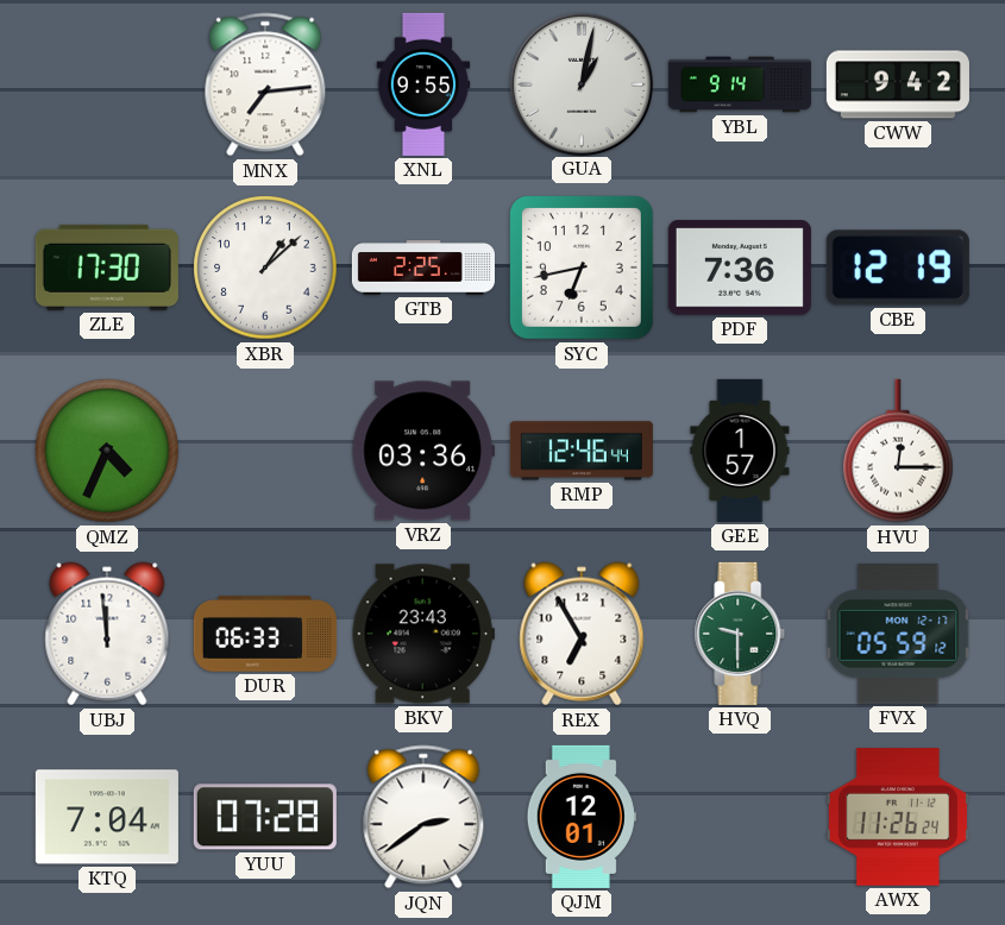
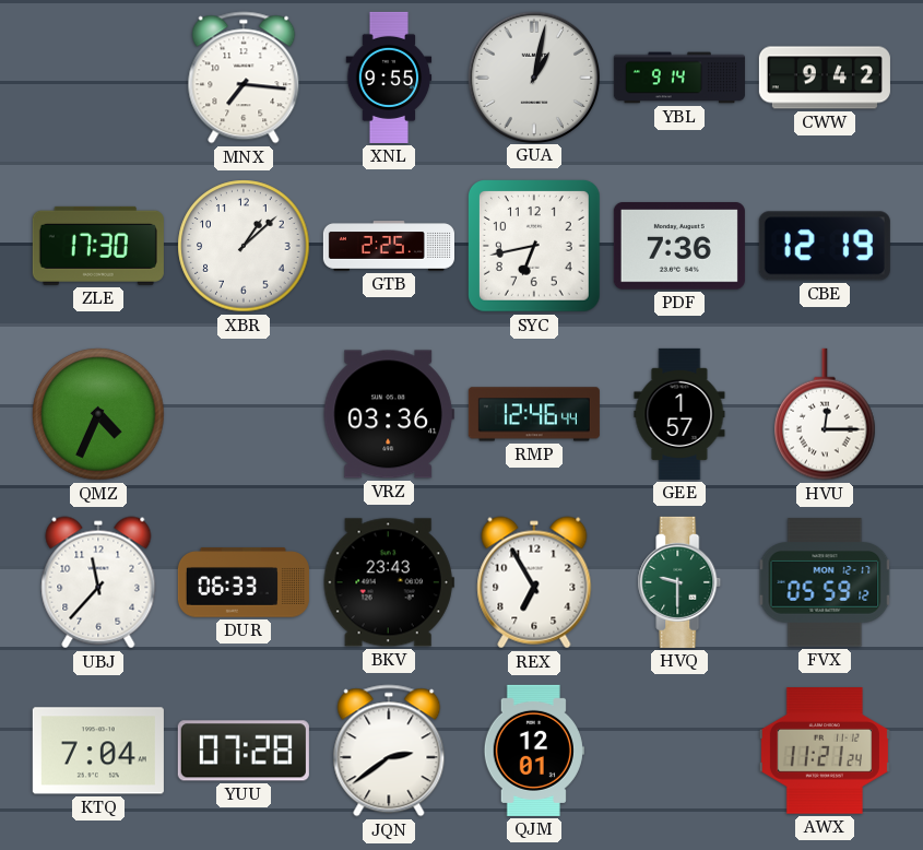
MNX: 7:14 -> 7:16 (244, 78)
UBJ: 11:59 -> 11:37 (98, 582)
AWX: 11:26 -> 11:21 (825, 751)
